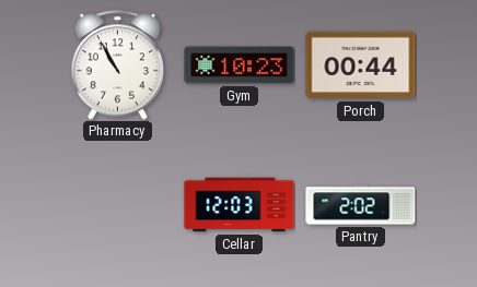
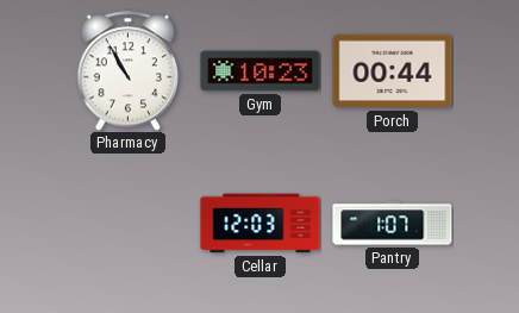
Pantry: 2:02 -> 1:07 (393, 224)
